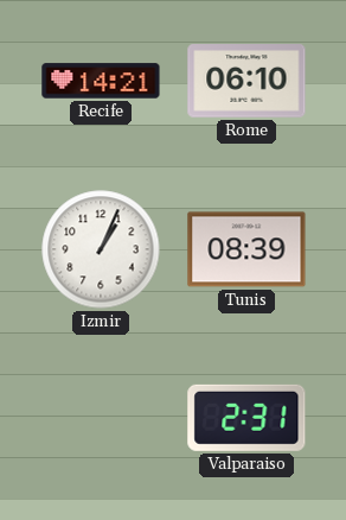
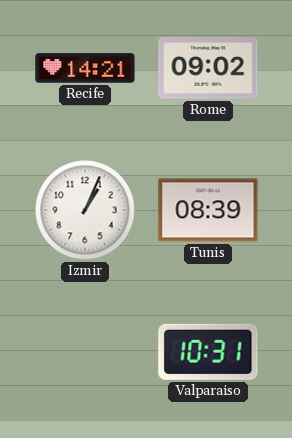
Rome: 06:10 -> 09:02 (208, 68)
Valparaiso: 2:31 -> 10:31 (208, 352)
